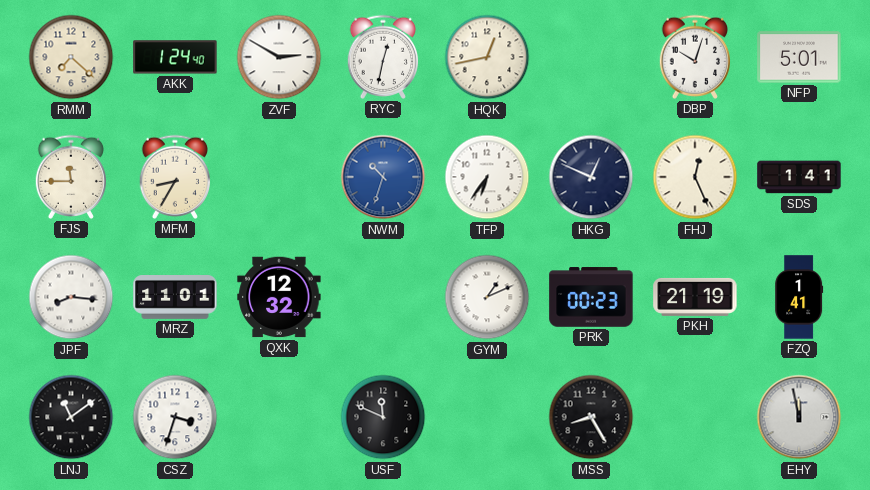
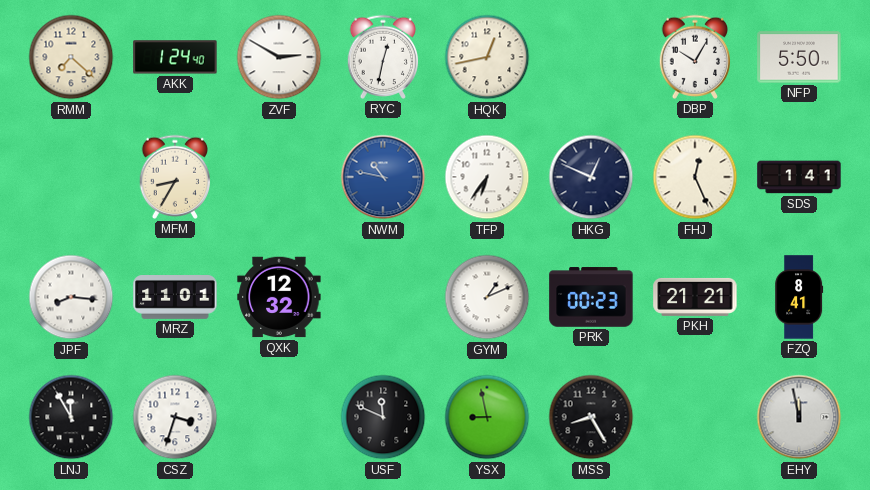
DBP: 10:03 -> 10:05 (695, 57)
NFP: 5:01 -> 5:50 (799, 57)
FJS: 11:45 -> none (71, 177)
NWM: 10:33 -> 10:47 (383, 177)
PKH: 21:19 -> 21:21 (695, 297)
FZQ: 1:41 -> 8:41 (799, 297)
LNJ: 11:09 -> 11:55 (71, 417)
YSX: none -> 8:58 (487, 417)
